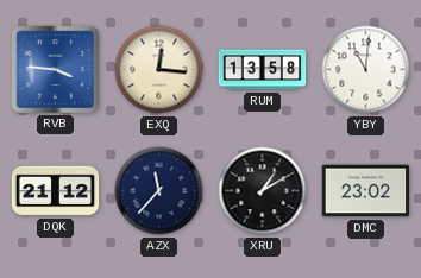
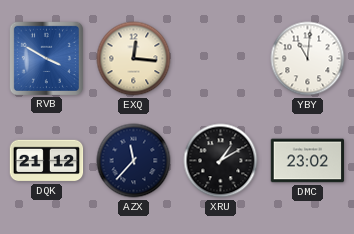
RVB: 3:46 -> 3:50 (46, 58)
RUM: 13:58 -> none (263, 70)
